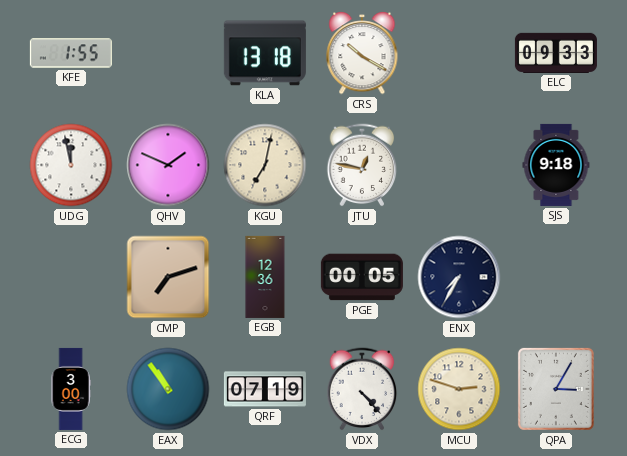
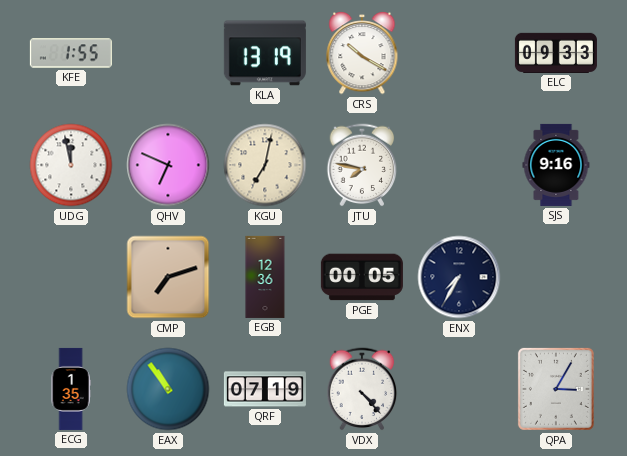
KLA: 13:18 -> 13:19 (265, 53)
QHV: 1:49 -> 6:49 (168, 165)
JTU: 12:47 -> 7:47 (362, 165)
SJS: 9:18 -> 9:16 (556, 165)
ECG: 3:00 -> 1:35 (71, 389)
MCU: 2:48 -> none (459, 389)
